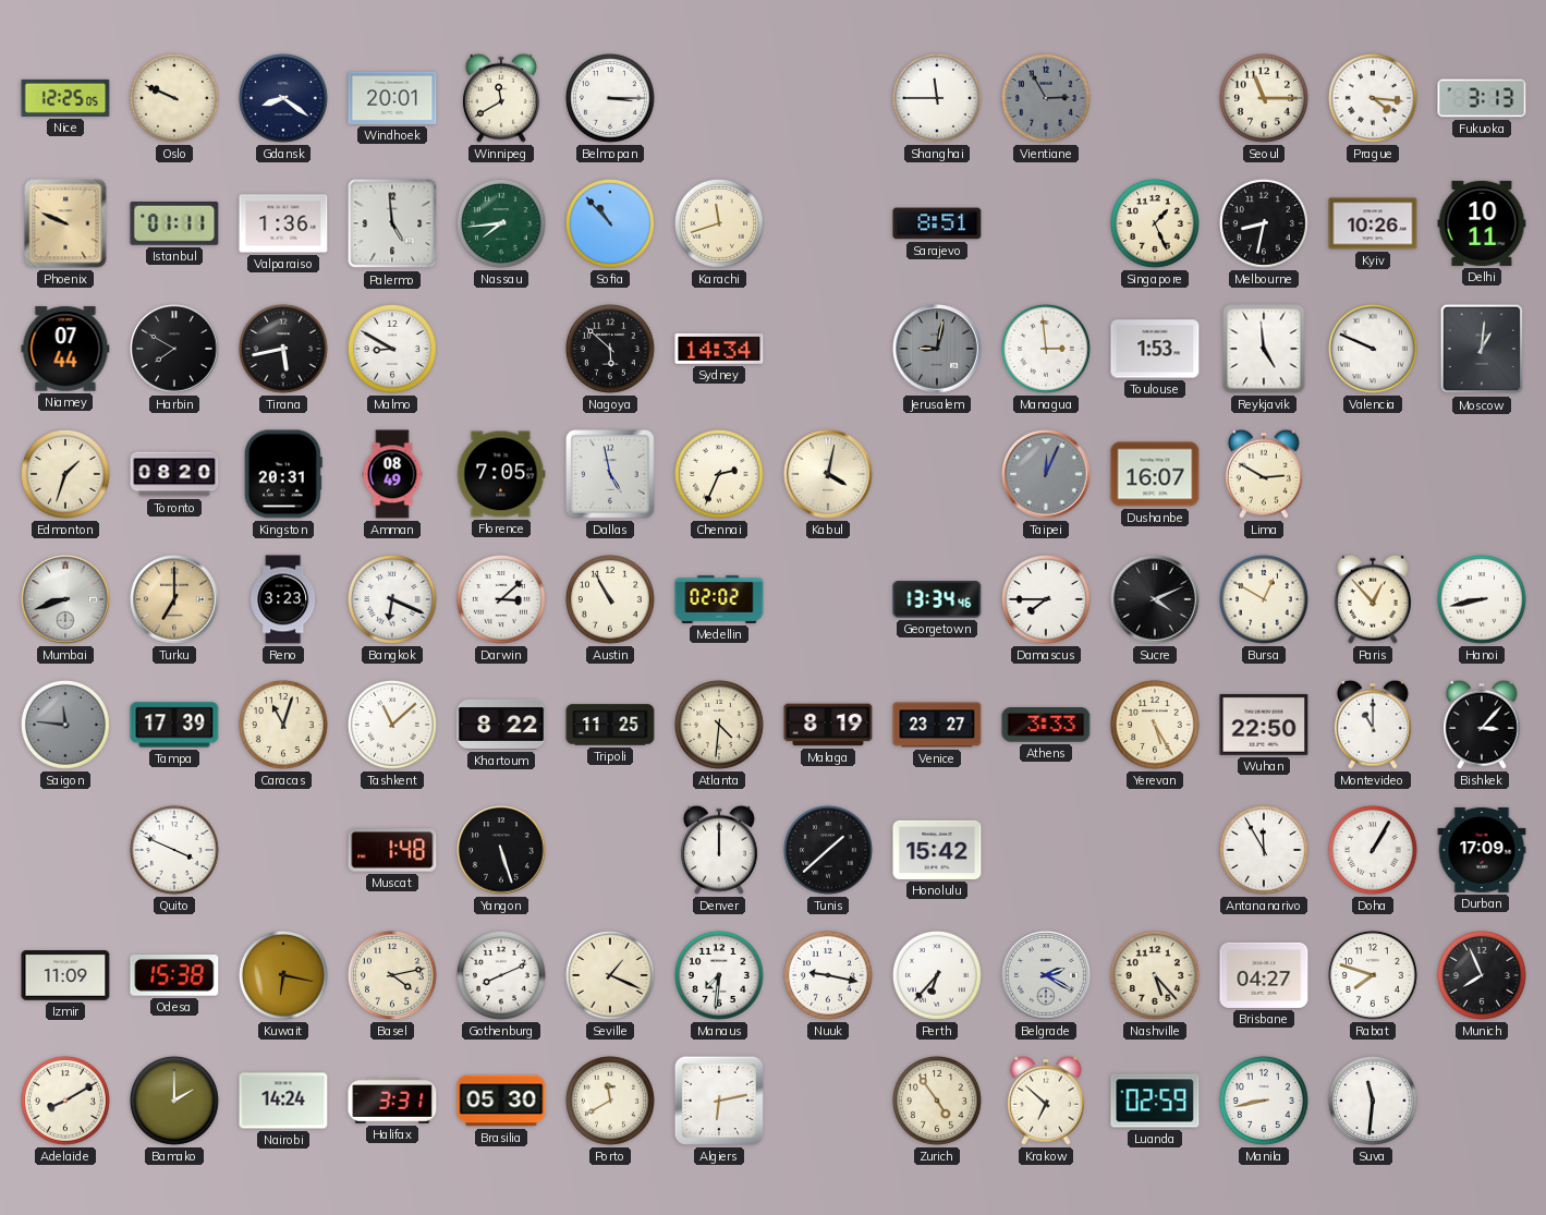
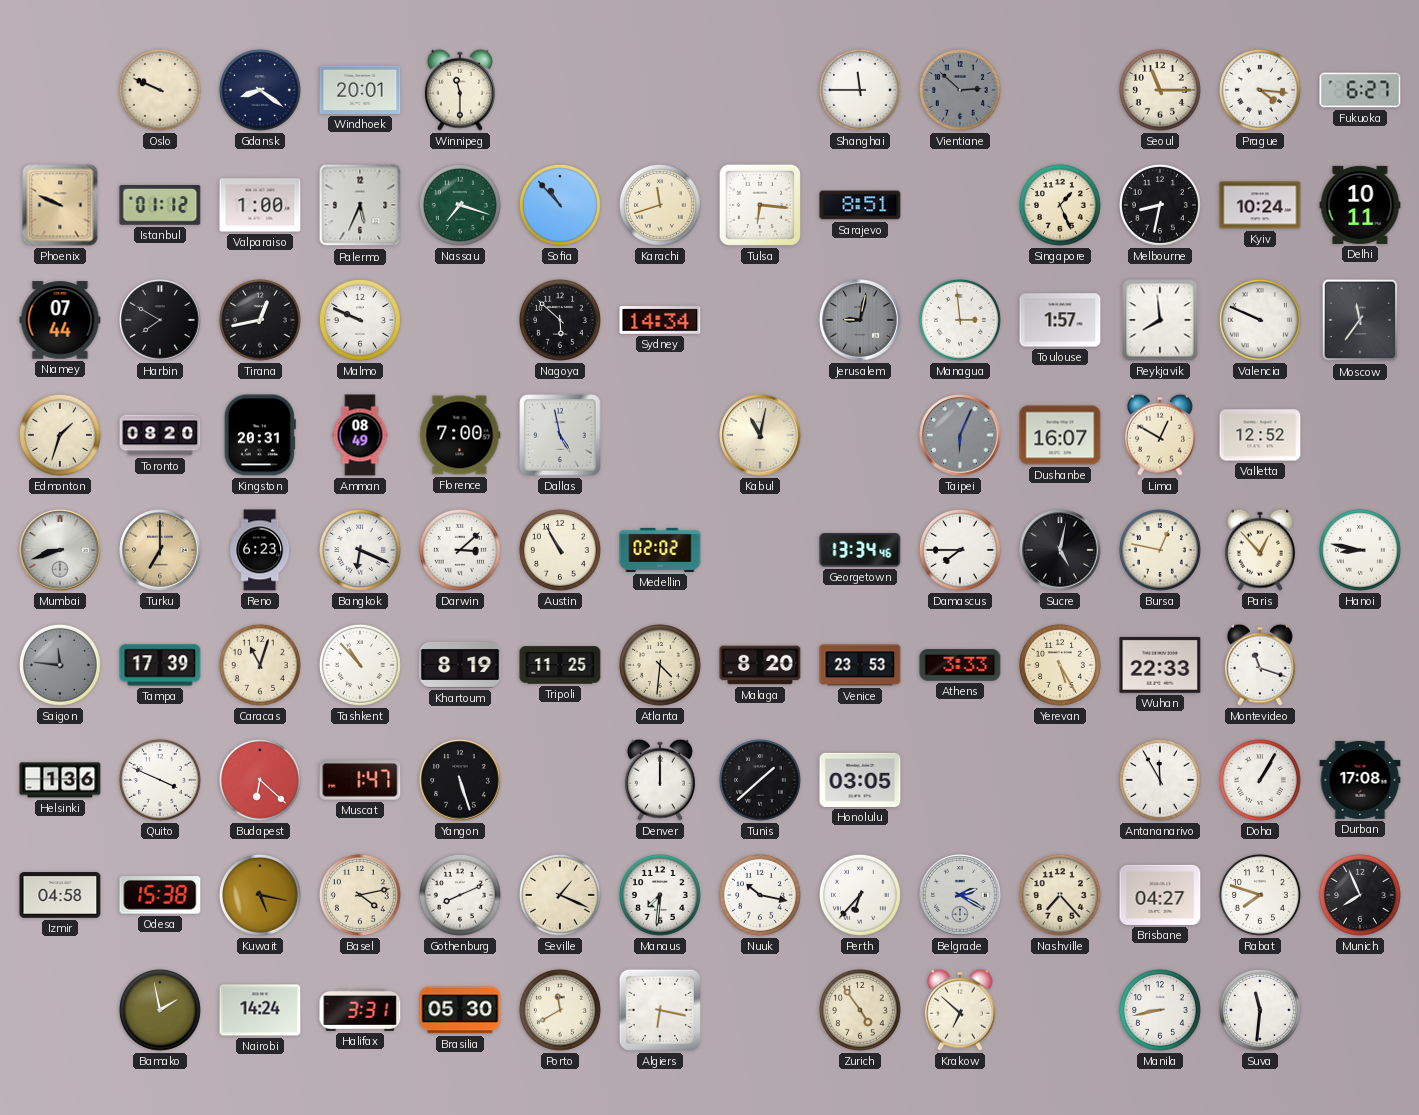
Nice: 12:25 -> none (65, 98)
Winnipeg: 11:40 -> 11:30 (460, 90)
Belmopan: 3:15 -> none (610, 98)
Vientiane: 2:55 -> 2:52 (960, 90)
Fukuoka: 3:13 -> 6:27 (1360, 90)
Istanbul: 01:11 -> 01:12 (160, 205)
Valparaiso: 1:36 -> 1:00 (260, 205)
Palermo: 4:59 -> 5:34 (360, 205)
Nassau: 7:44 -> 7:18 (460, 205)
Tulsa: none -> 6:16 (760, 205)
Kyiv: 10:26 -> 10:24 (1260, 205)
Tirana: 5:43 -> 12:43 (260, 320)
Malmo: 8:50 -> 9:49 (360, 320)
Toulouse: 1:53 -> 1:57 (1060, 320)
Reykjavik: 4:59 -> 7:59 (1160, 320)
Moscow: 1:01 -> 11:36 (1360, 320)
Florence: 7:05 -> 7:00 (460, 435)
Chennai: 2:34 -> none (719, 474)
Kabul: 4:02 -> 11:02 (760, 435)
Taipei: 12:04 -> 6:04 (960, 435)
Lima: 2:50 -> 12:50 (1160, 435)
Valletta: none -> 12:52 (1260, 435)
Reno: 3:23 -> 6:23 (260, 550)
Sucre: 4:11 -> 5:02 (1060, 550)
Bursa: 12:50 -> 12:47 (1160, 550)
Hanoi: 8:43 -> 8:47 (1360, 550)
Tashkent: 11:08 -> 10:53 (360, 665)
Khartoum: 8:22 -> 8:19 (460, 665)
Malaga: 8:19 -> 8:20 (760, 665)
Venice: 23:27 -> 23:53 (860, 665)
Wuhan: 22:50 -> 22:33 (1160, 665)
Montevideo: 11:00 -> 11:18 (1260, 665)
Bishkek: 3:07 -> none (1482, 725)
Helsinki: none -> 1:36 (60, 780)
Budapest: none -> 6:22 (260, 780)
Muscat: 1:48 -> 1:47 (360, 780)
Honolulu: 15:42 -> 03:05 (860, 780)
Durban: 17:09 -> 17:08 (1360, 780)
Izmir: 11:09 -> 04:58 (60, 895)
Kuwait: 6:17 -> 5:17 (260, 895)
Nuuk: 9:17 -> 10:17 (760, 895)
Nashville: 5:23 -> 7:23 (1060, 895)
Adelaide: 8:10 -> none (65, 1101)
Bamako: 2:00 -> 1:58 (160, 1010)
Algiers: 6:13 -> 6:17 (660, 1010)
Luanda: 02:59 -> none (1155, 1101)
